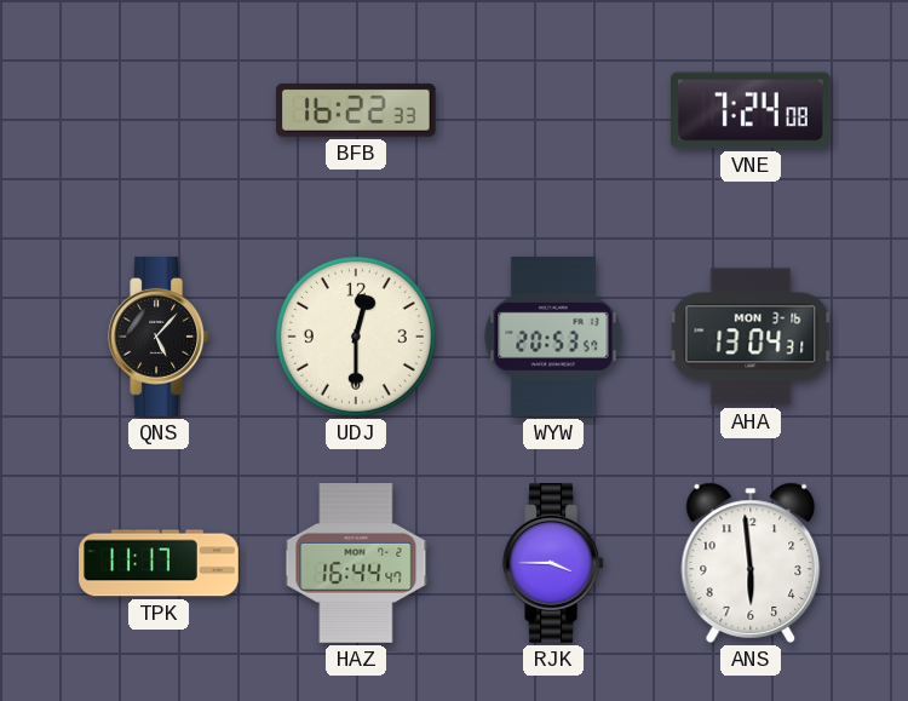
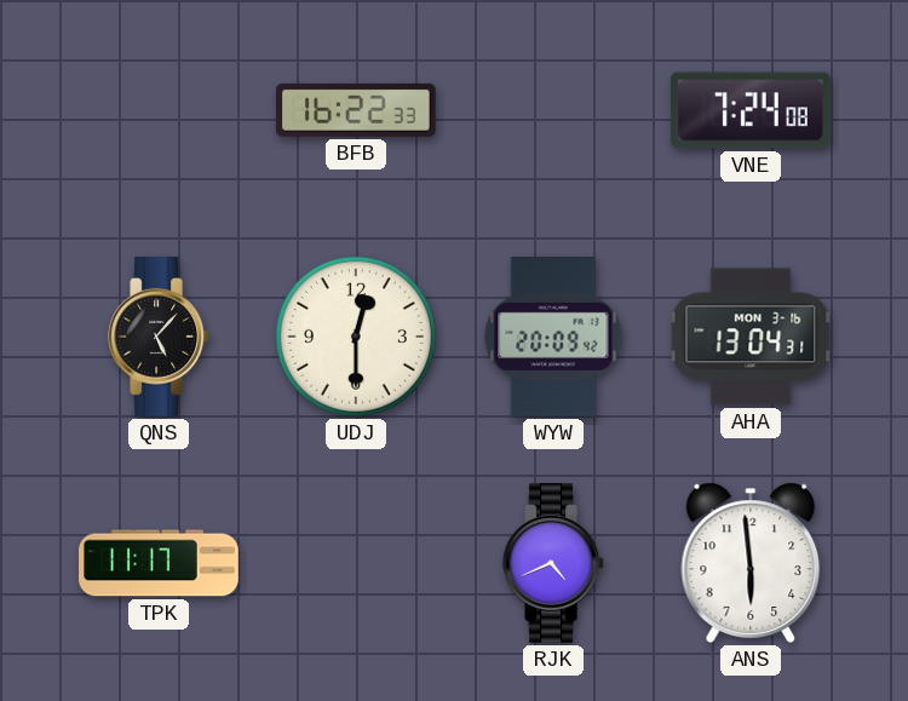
WYW: 20:53 -> 20:09 (553, 338)
HAZ: 16:44 -> none (356, 564)
RJK: 3:45 -> 4:41 (553, 564)
